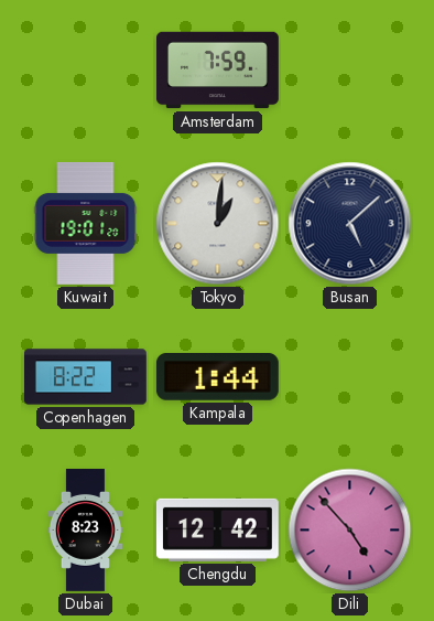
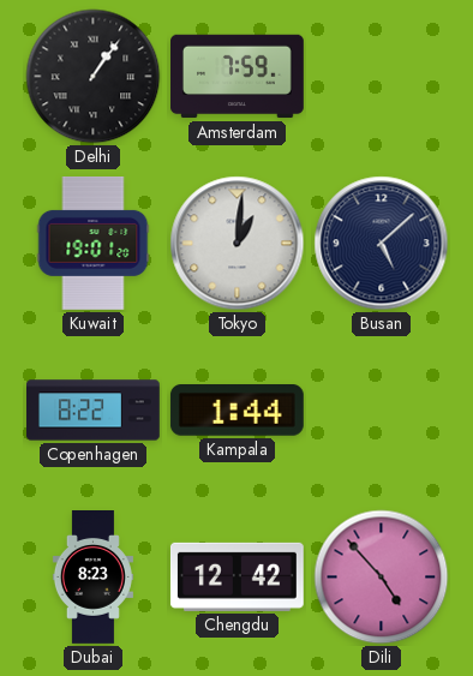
Delhi: none -> 1:06 (94, 77)
